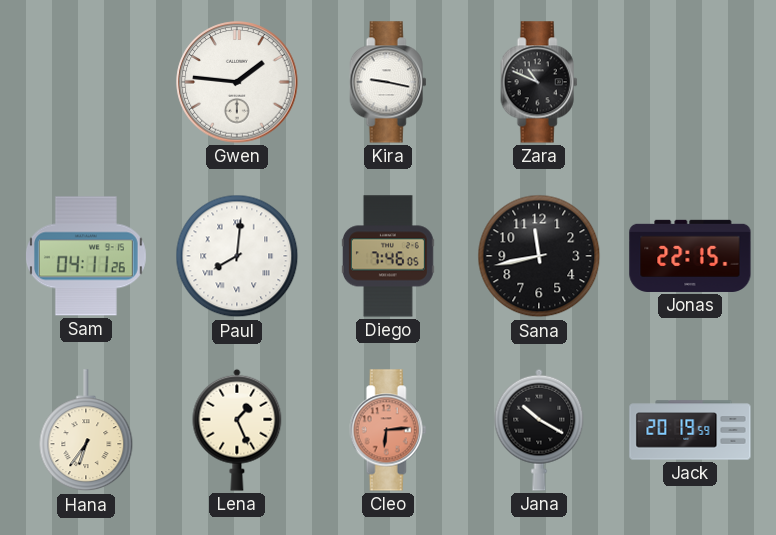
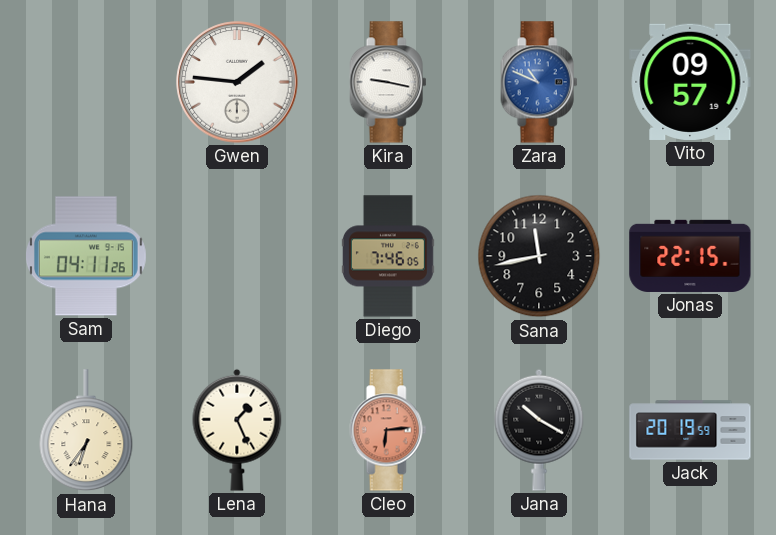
Zara dial: black -> blue (539, 82)
Vito: none -> 09:57 (690, 82)
Paul: 8:01 -> none (237, 256)
